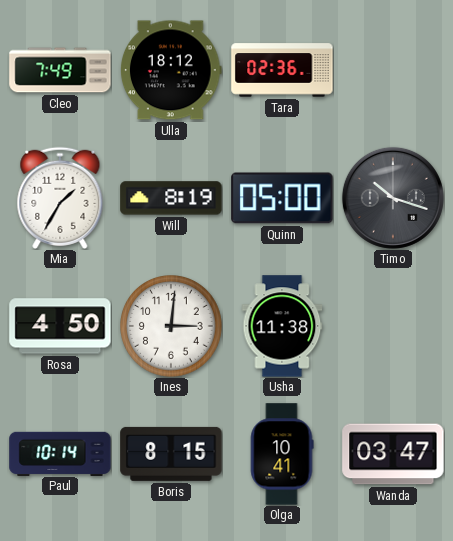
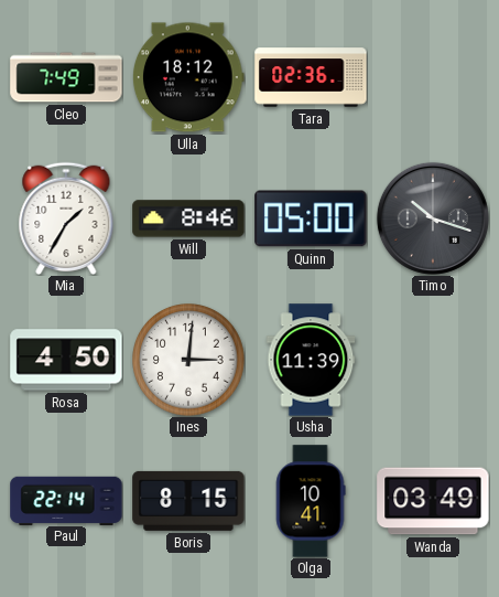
Will: 8:19 -> 8:46 (188, 218)
Usha: 11:38 -> 11:39 (311, 360)
Paul: 10:14 -> 22:14 (66, 500)
Wanda: 03:47 -> 03:49 (433, 501)
